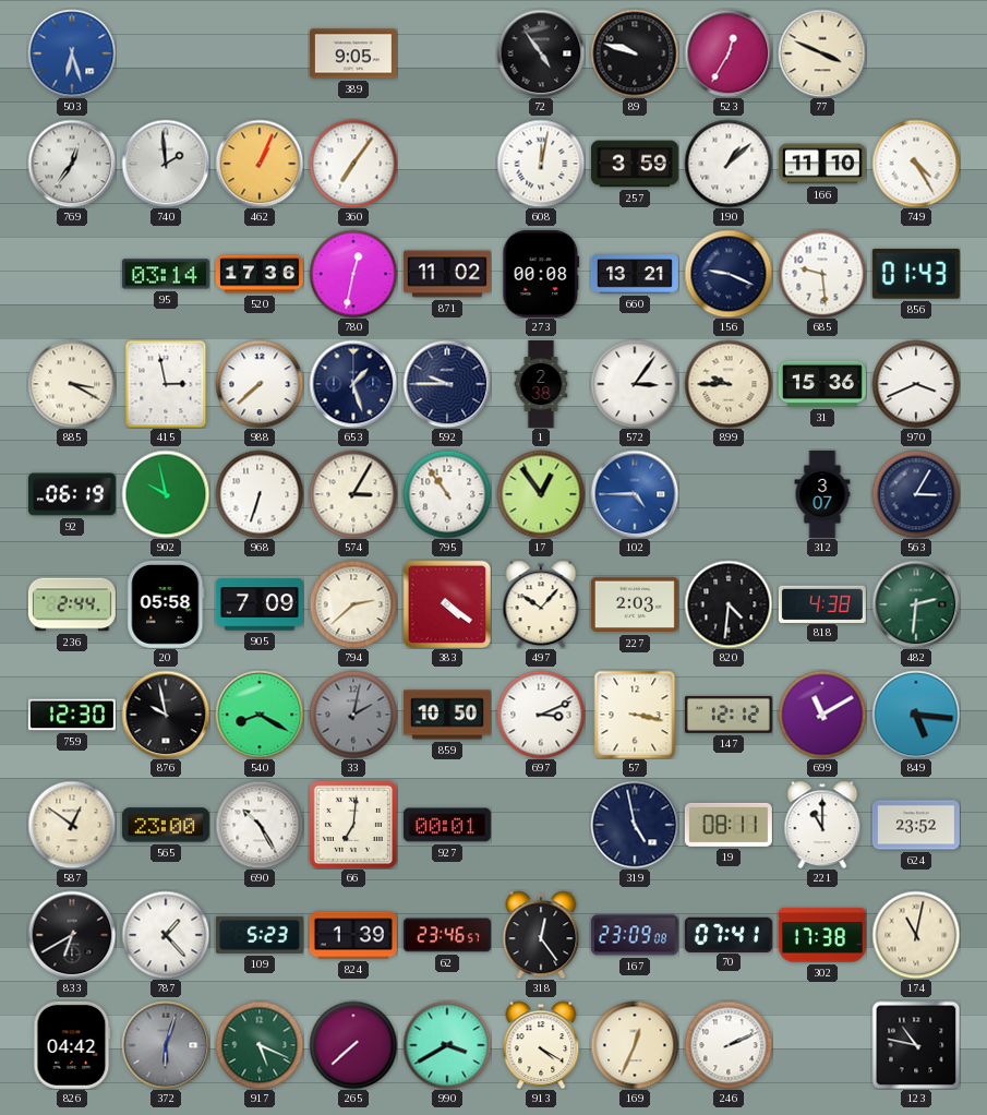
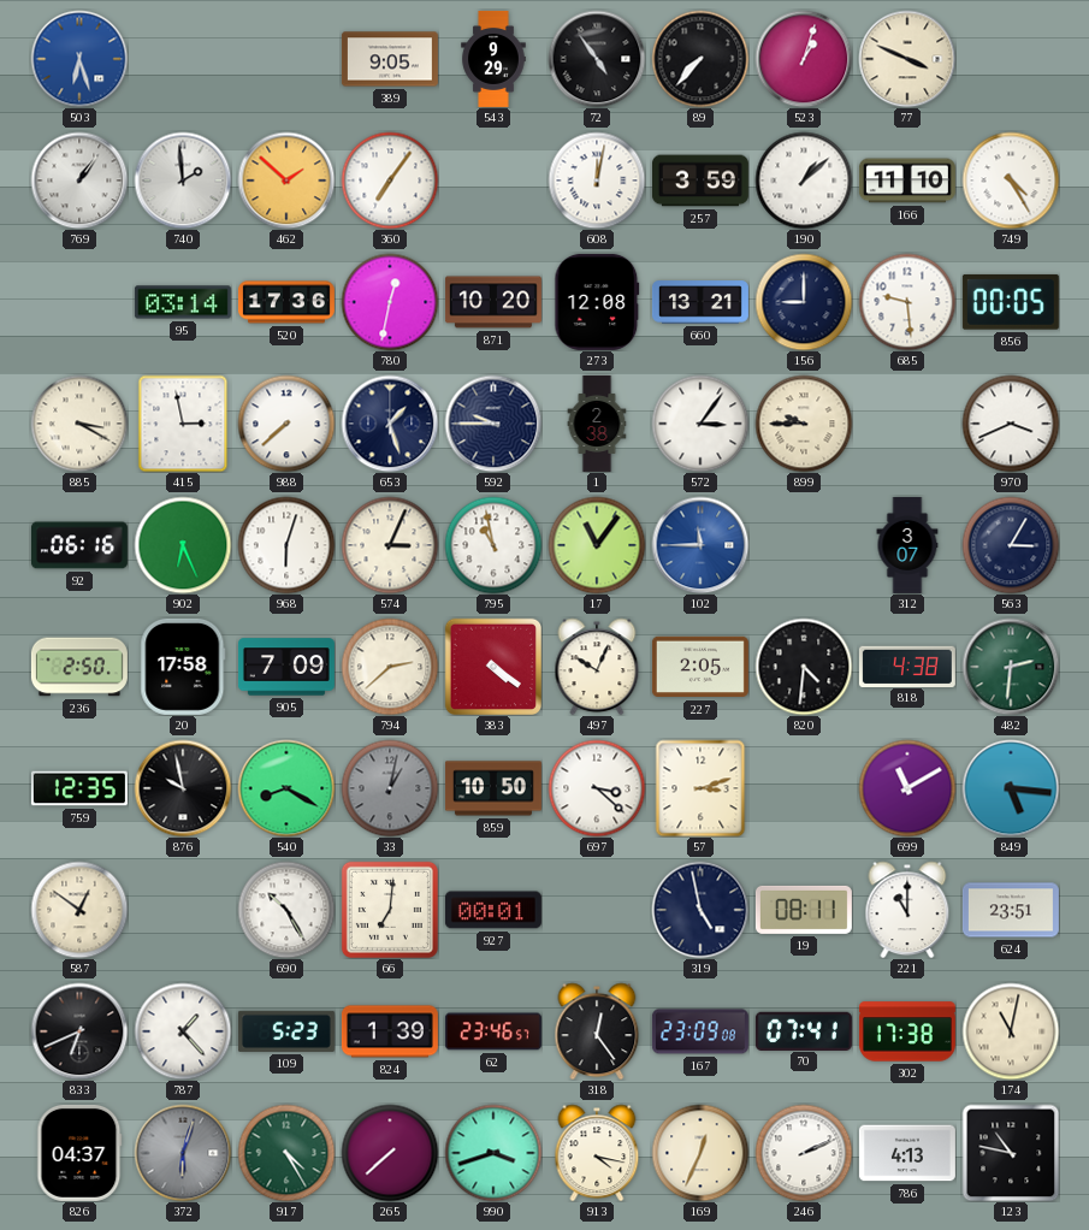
543: none -> 9:29 (493, 59)
89: 9:48 -> 7:37 (700, 59)
523: 12:35 -> 1:03 (804, 59)
769: 12:36 -> 1:06 (79, 181)
462: 1:04 -> 1:52 (286, 181)
871: 11:02 -> 10:20 (493, 302)
273: 00:08 -> 12:08 (597, 302)
156: 9:19 -> 9:00 (804, 302)
856: 01:43 -> 00:05 (1011, 302)
31: 15:36 -> none (822, 384)
92: 06:19 -> 06:16 (79, 545)
902: 9:58 -> 6:26 (183, 545)
968: 6:33 -> 6:03 (286, 545)
574: 3:05 -> 3:04 (390, 545)
795: 10:54 -> 10:58 (493, 545)
17: 12:54 -> 11:06 (597, 545)
102: 4:45 -> 11:45 (700, 545)
236: 2:44 -> 2:50 (79, 667)
20: 05:58 -> 17:58 (183, 667)
497: 10:07 -> 10:04 (597, 667)
227: 2:03 -> 2:05 (700, 667)
759: 12:30 -> 12:35 (79, 788)
33: 2:02 -> 1:02 (390, 788)
697: 3:11 -> 3:22 (597, 788)
57: 3:17 -> 3:12 (700, 788)
147: 12:12 -> none (729, 715)
565: 23:00 -> none (166, 825)
624: 23:52 -> 23:51 (1011, 910)
833: 6:40 -> 6:41 (79, 1031)
826: 04:42 -> 04:37 (79, 1153)
917: 5:19 -> 4:25 (286, 1153)
990: 3:40 -> 3:42 (493, 1153)
913: 4:20 -> 4:17 (597, 1153)
786: none -> 4:13 (907, 1153)
